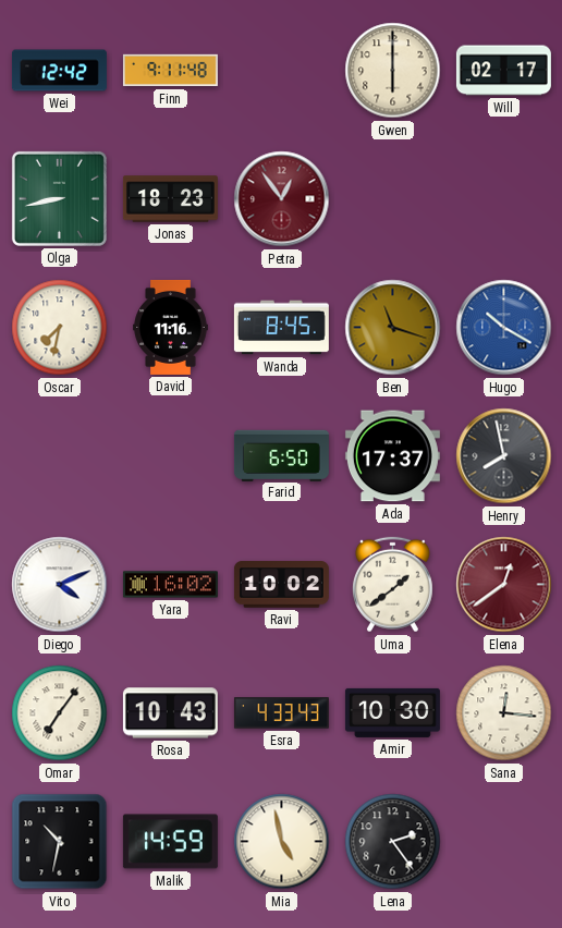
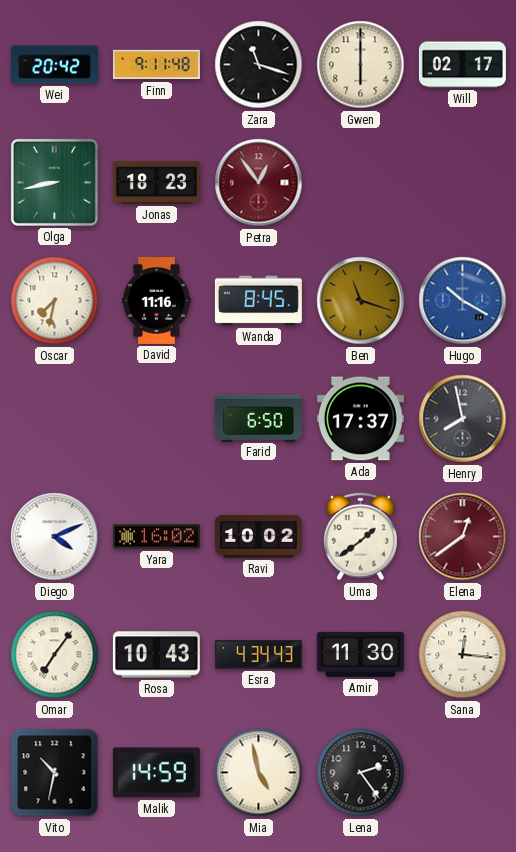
Wei: 12:42 -> 20:42 (54, 65)
Zara: none -> 11:18 (259, 65)
Esra: 4:33 -> 4:34 (258, 655)
Amir: 10:30 -> 11:30 (360, 654)
